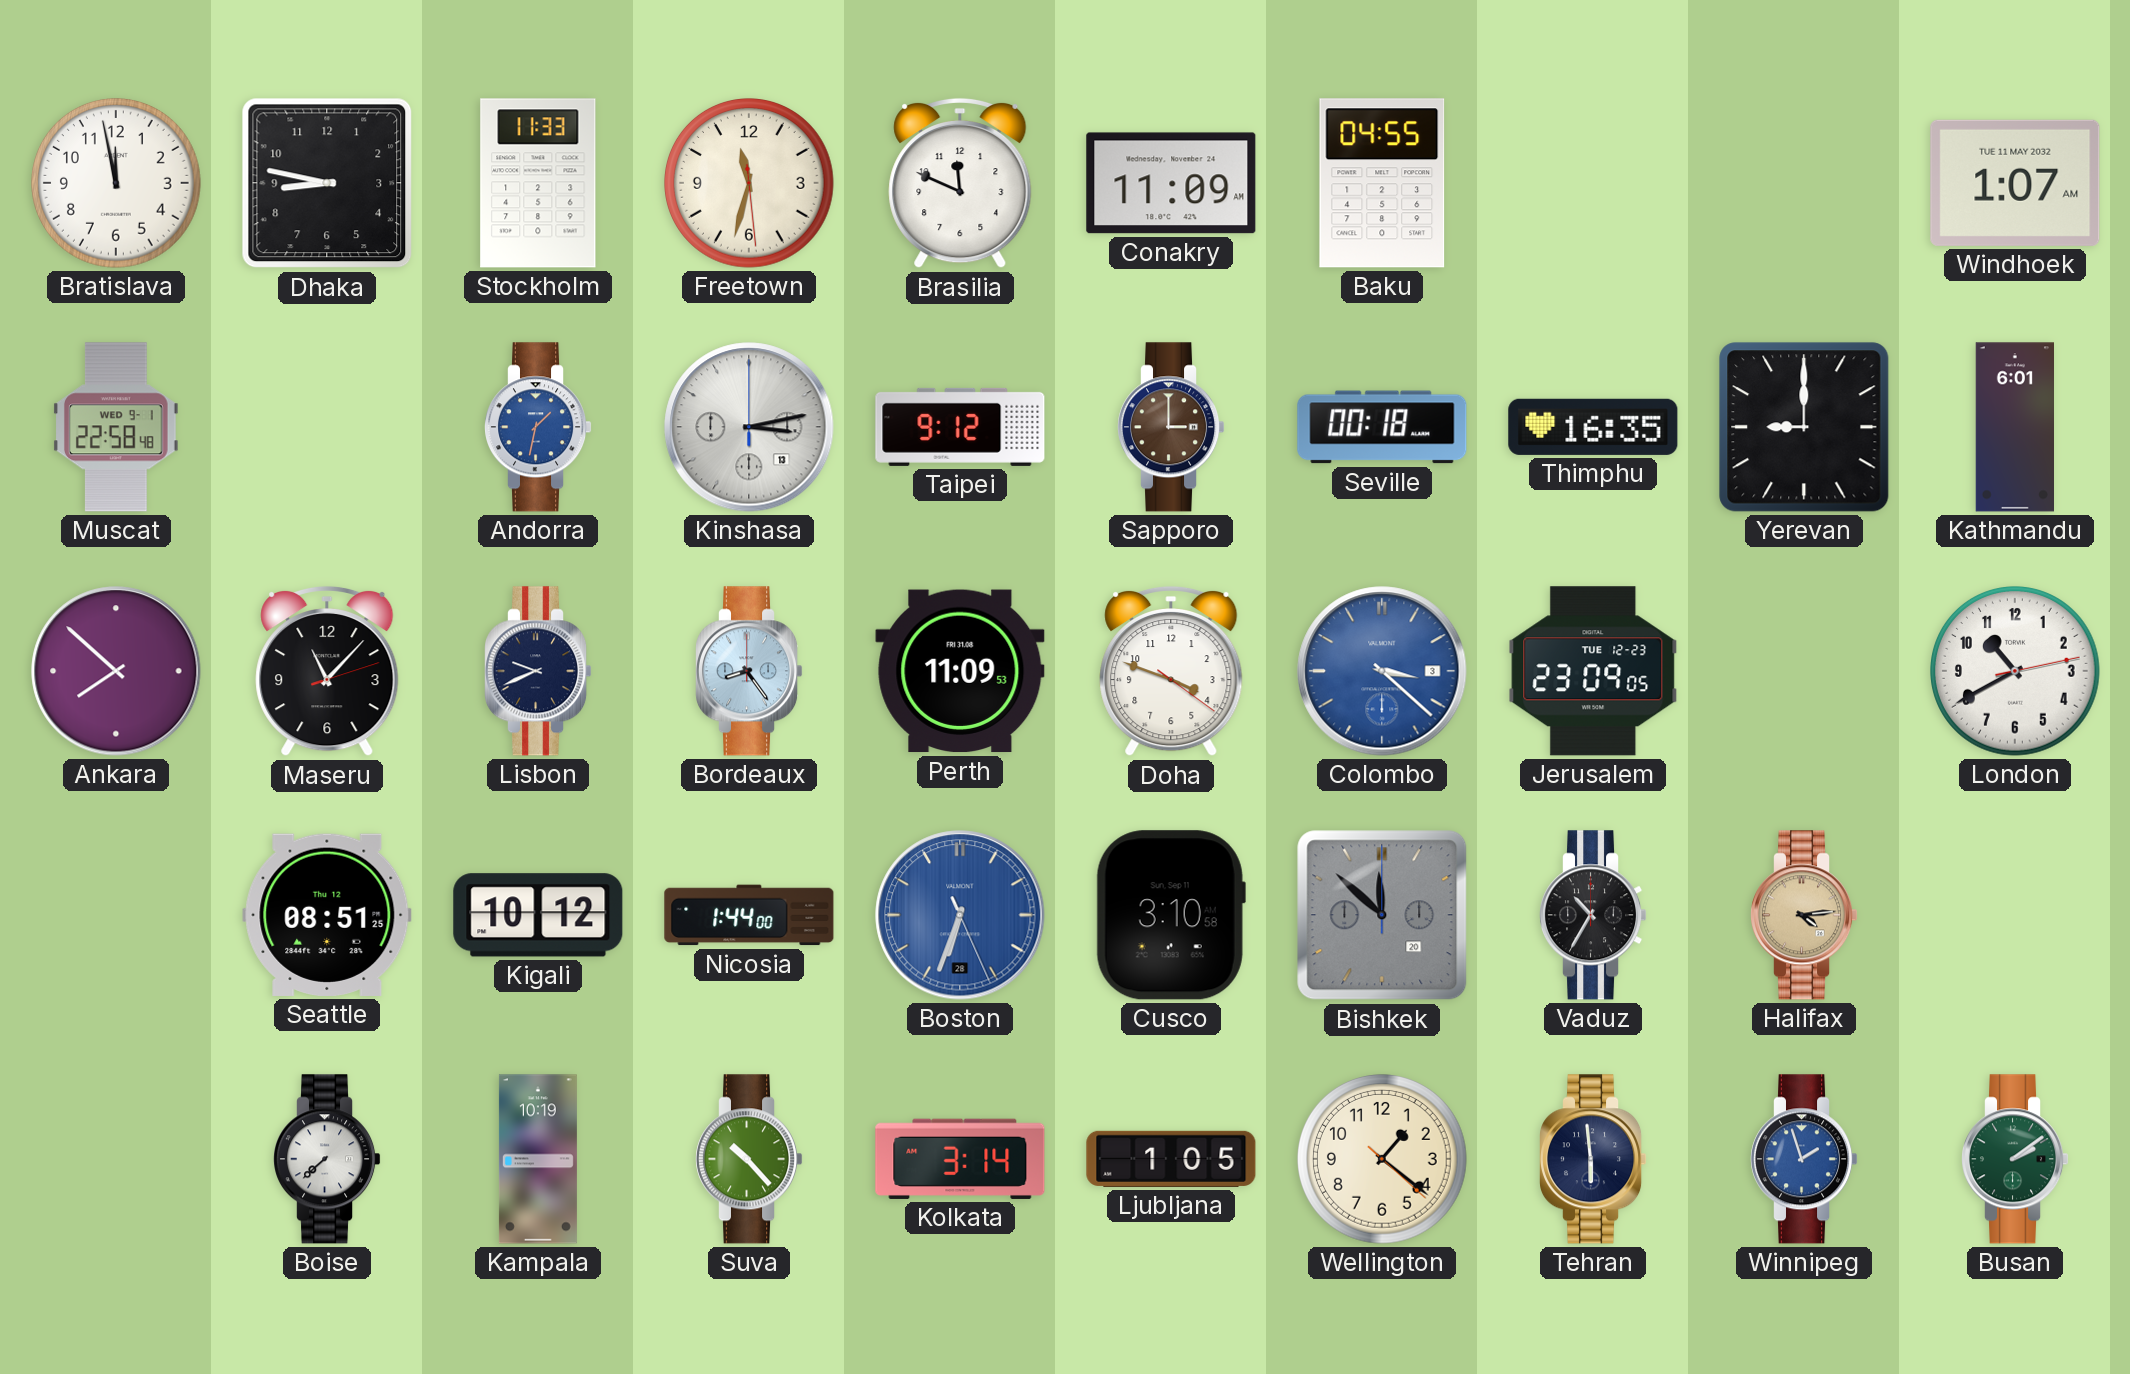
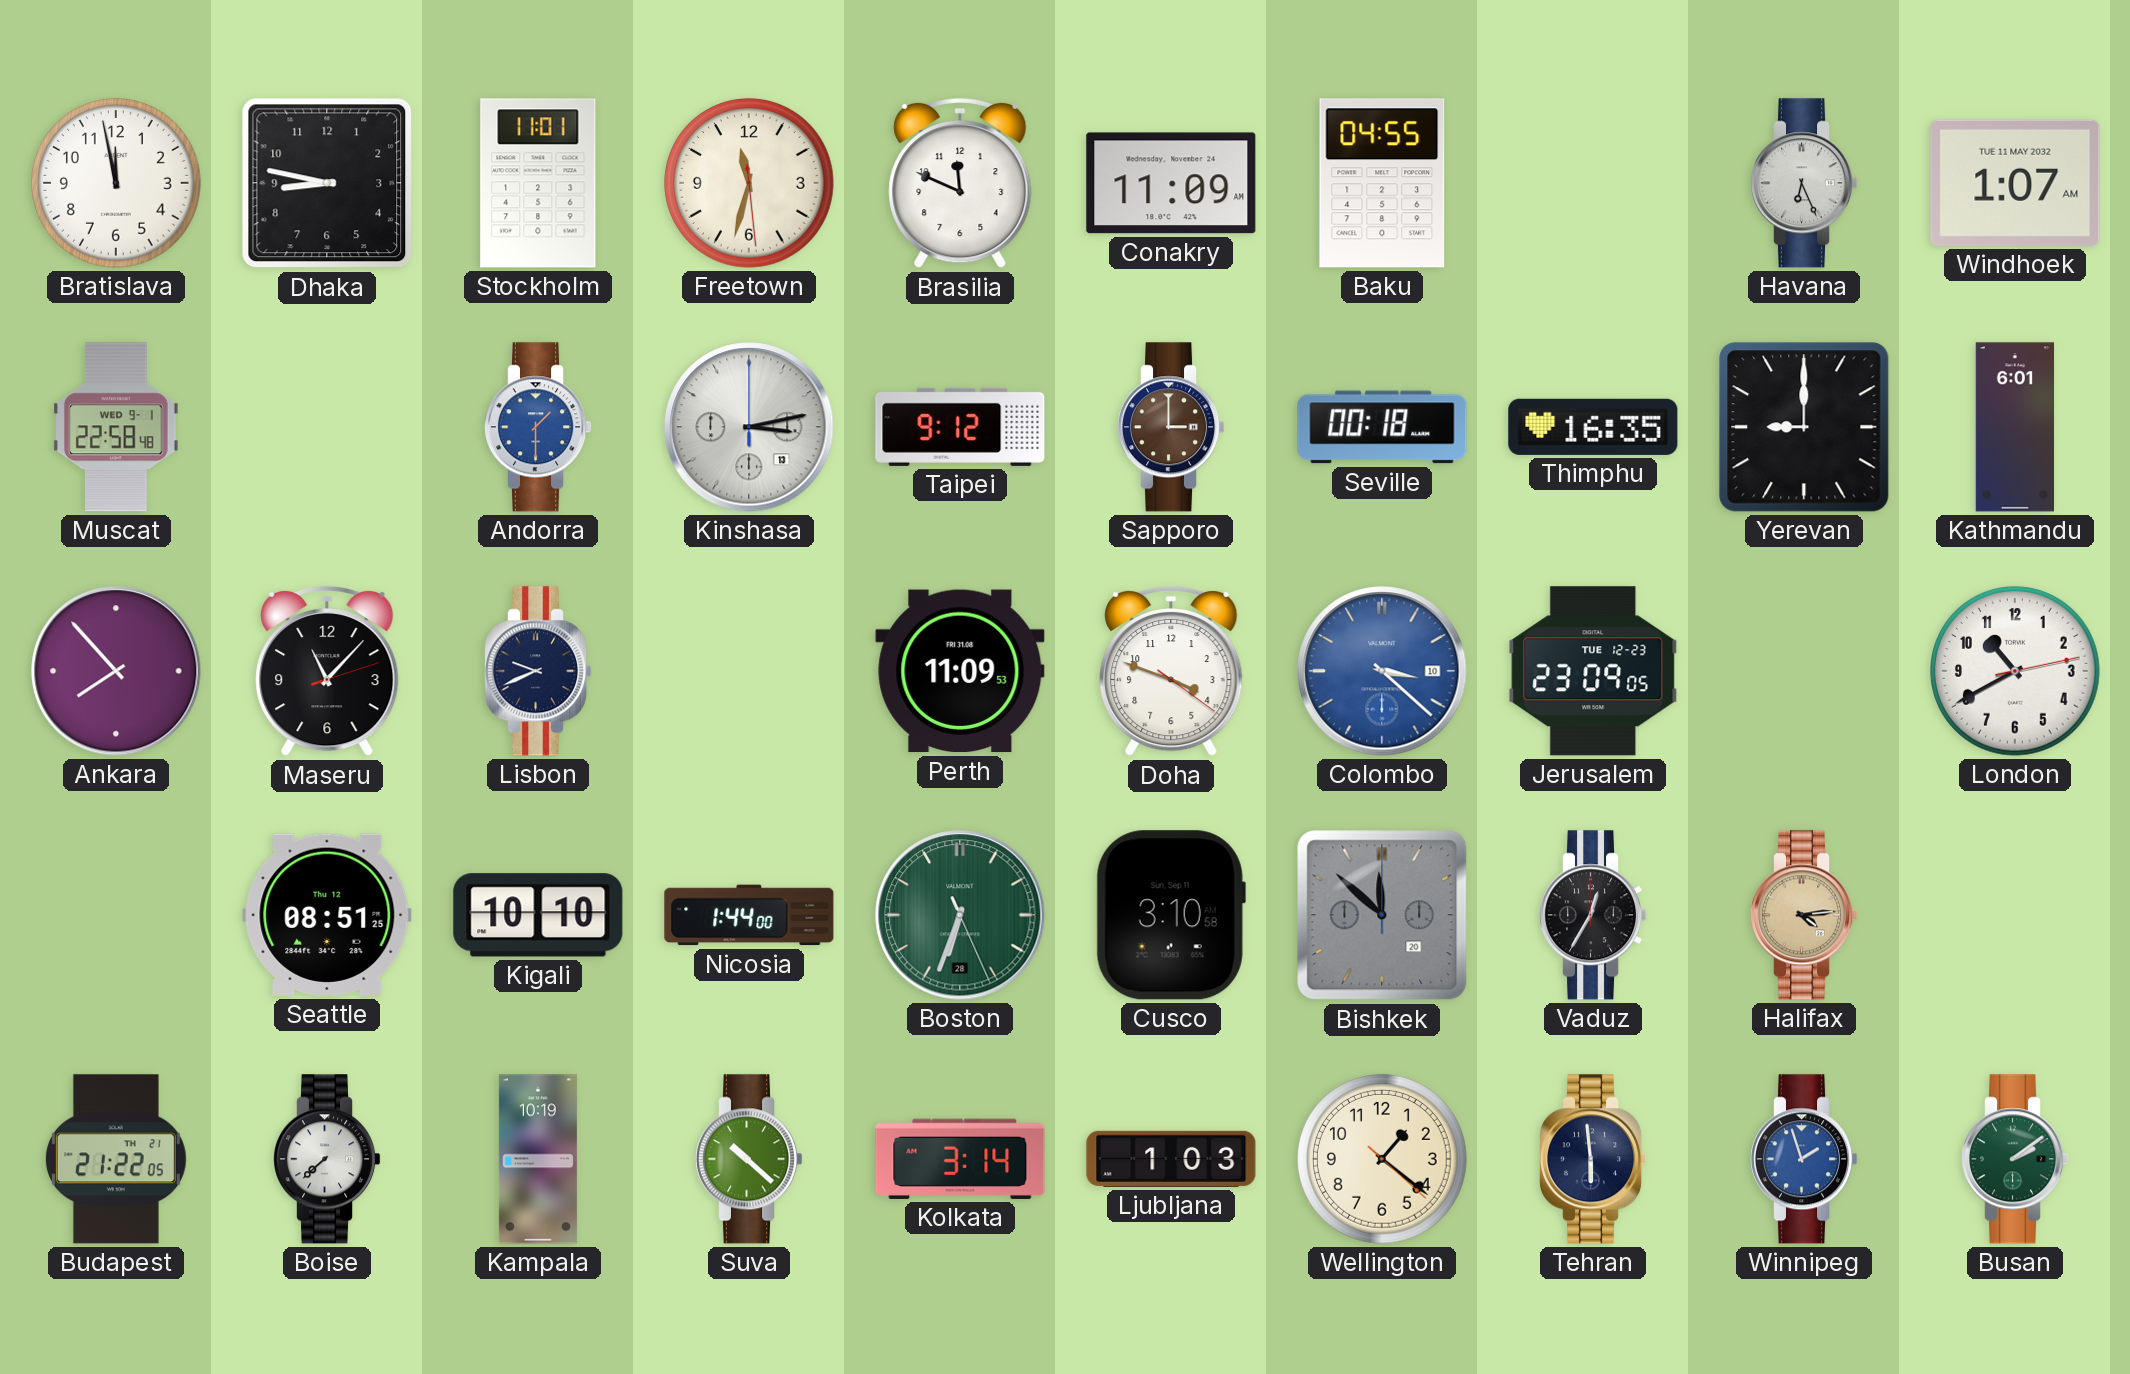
Stockholm: 11:33 -> 11:01 (538, 183)
Havana: none -> 6:26 (1805, 183)
Andorra: 1:32 -> 1:30 (539, 427)
Ankara: 7:52 -> 7:53 (116, 671)
Bordeaux: 8:24 -> none (750, 671)
Colombo date: 3 -> 10 (1382, 671)
Kigali: 10:12 -> 10:10 (538, 915)
Boston dial: blue -> green (960, 915)
Vaduz: 10:35 -> 12:35 (1594, 915)
Budapest: none -> 21:22 (116, 1159)
Suva: 10:23 -> 10:22 (750, 1159)
Ljubljana: 1:05 -> 1:03 (1171, 1159)
